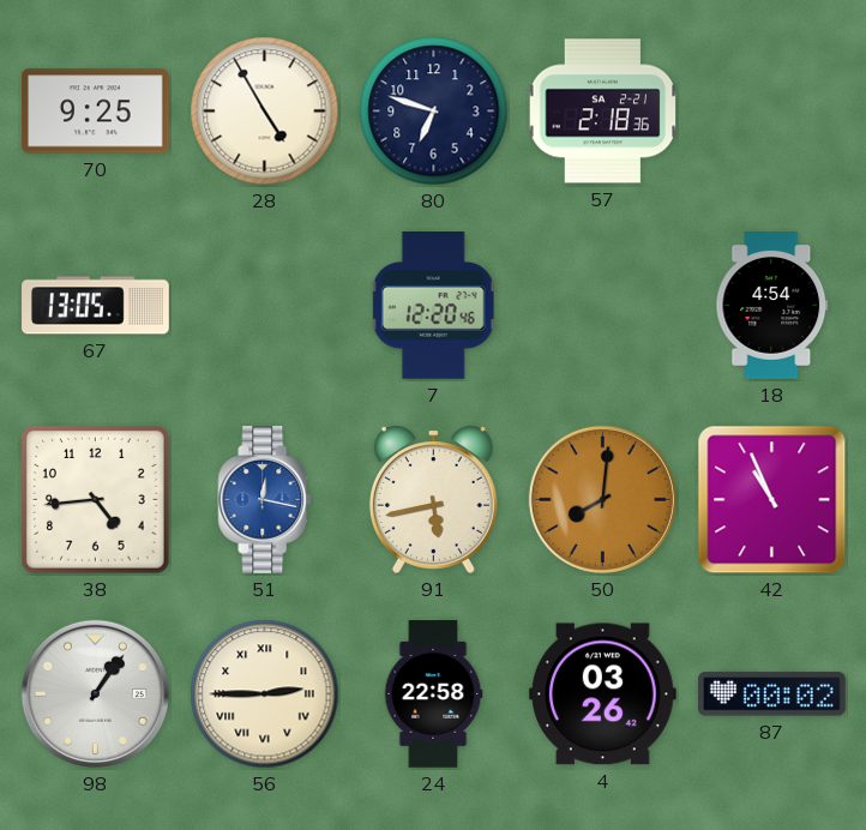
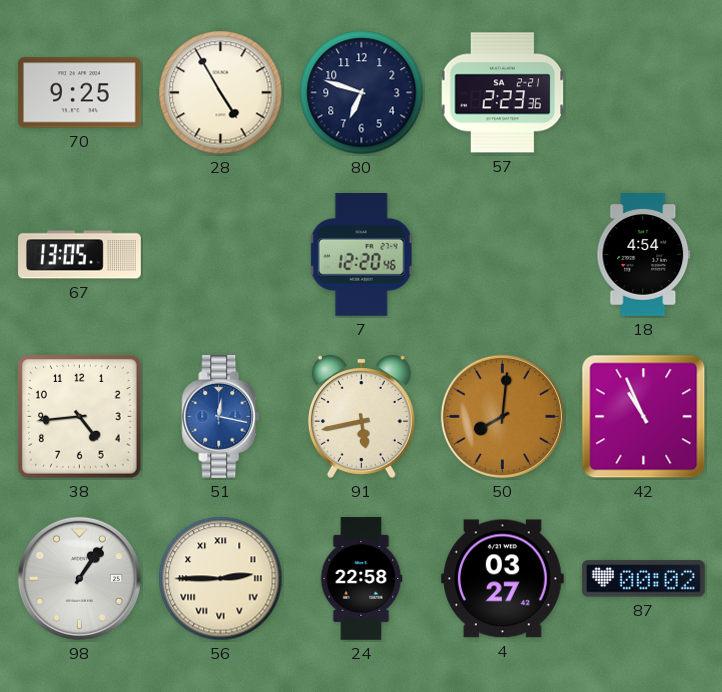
57: 2:18 -> 2:23 (503, 93)
4: 03:26 -> 03:27 (502, 579)
